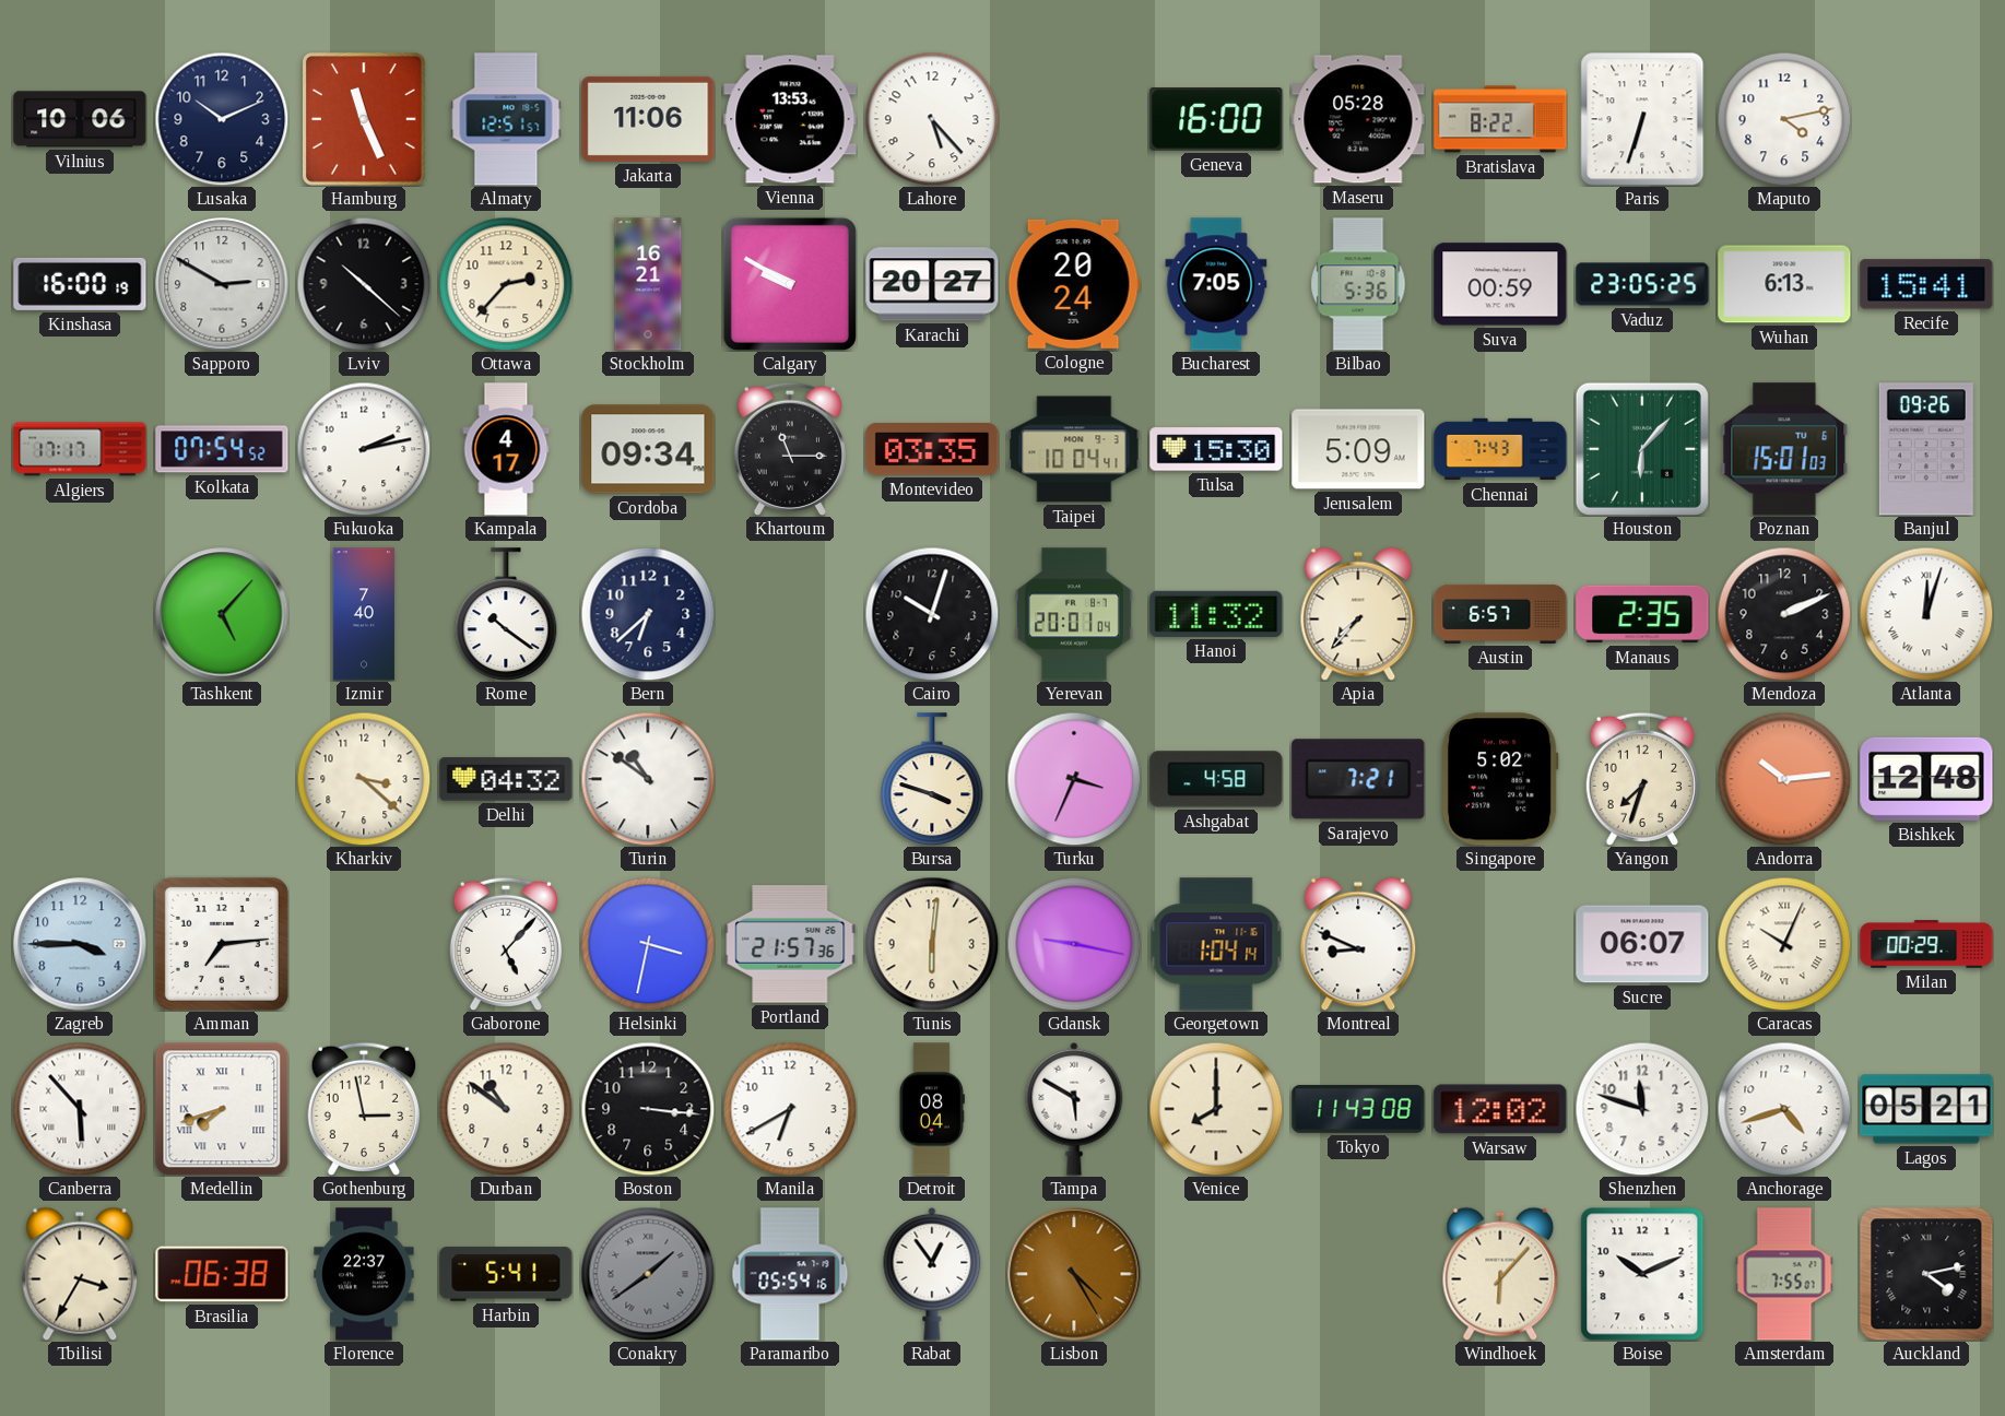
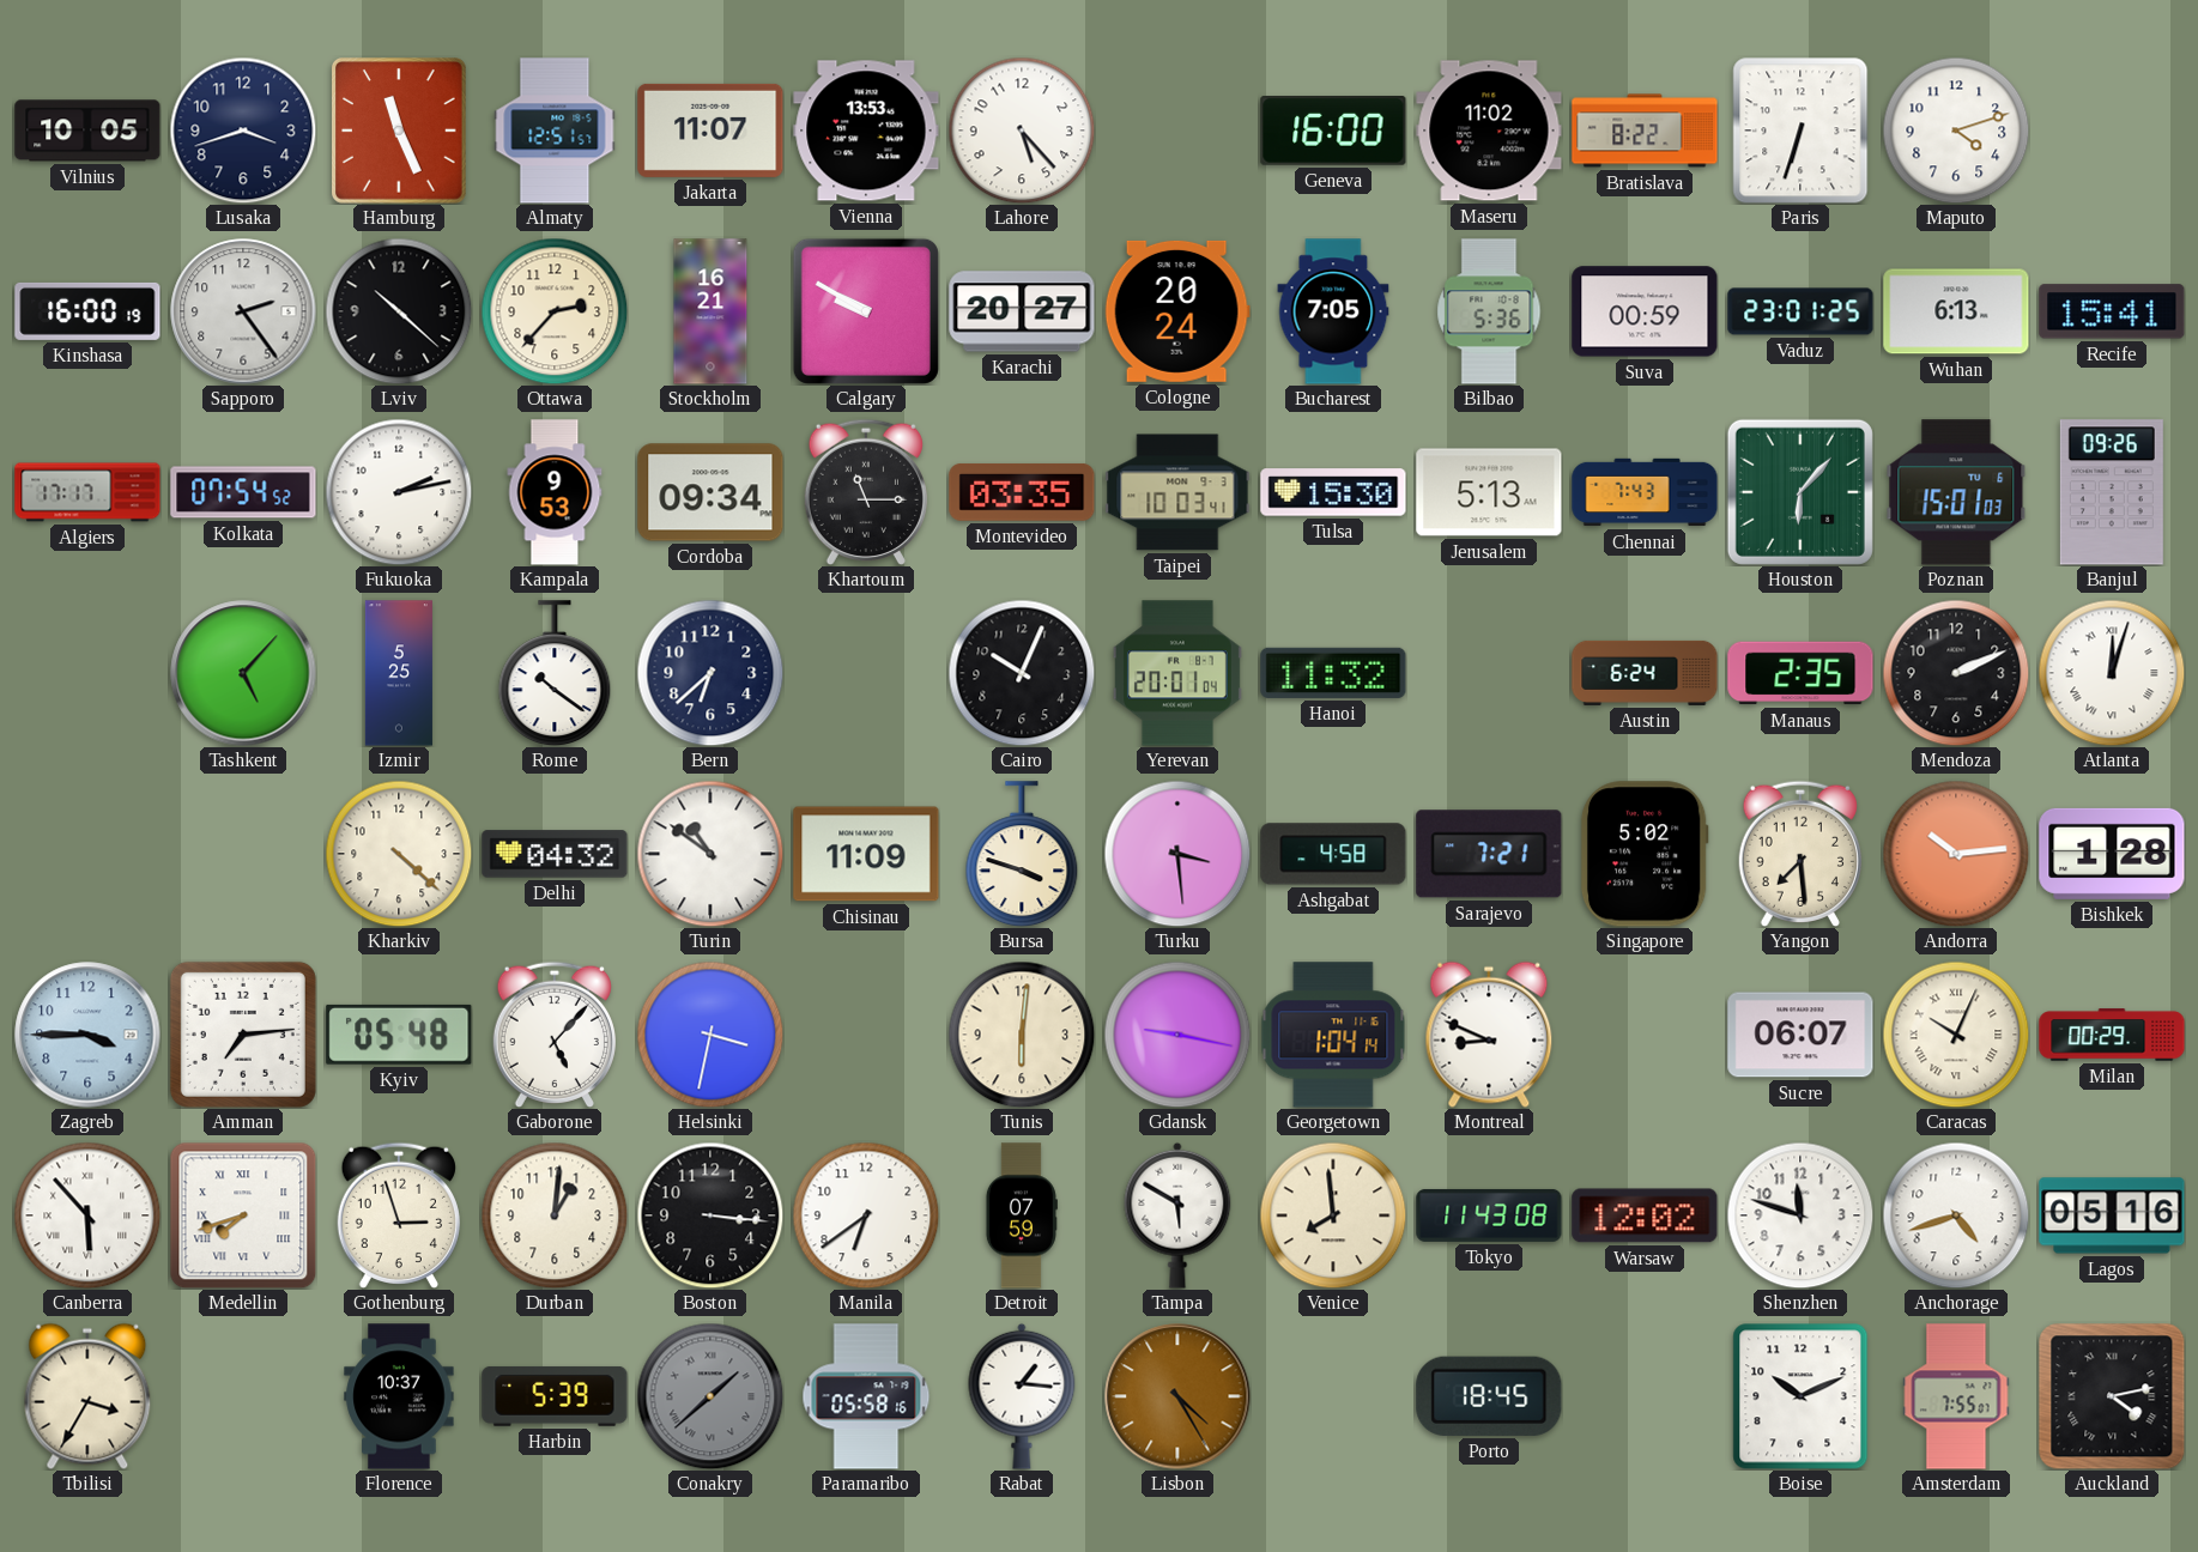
Vilnius: 10:06 -> 10:05 (87, 131)
Lusaka: 10:11 -> 3:42 (243, 131)
Jakarta: 11:06 -> 11:07 (710, 131)
Maseru: 05:28 -> 11:02 (1489, 131)
Maputo: 4:13 -> 4:12 (1956, 131)
Sapporo: 2:50 -> 2:24 (243, 311)
Vaduz: 23:05 -> 23:01 (1800, 311)
Kampala: 4:17 -> 9:53 (555, 492)
Taipei: 10:04 -> 10:03 (1177, 492)
Jerusalem: 5:09 -> 5:13 (1489, 492)
Izmir: 7:40 -> 5:25 (399, 673)
Cairo: 10:03 -> 10:04 (1022, 673)
Apia: 7:37 -> none (1358, 614)
Austin: 6:57 -> 6:24 (1645, 673)
Kharkiv: 3:22 -> 4:22 (399, 854)
Chisinau: none -> 11:09 (866, 854)
Turku: 3:34 -> 3:29 (1177, 854)
Yangon: 7:33 -> 7:29 (1800, 853)
Bishkek: 12:48 -> 1:28 (2112, 854)
Kyiv: none -> 05:48 (399, 1035)
Portland: 21:57 -> none (790, 944)
Gothenburg: 2:58 -> 2:57 (399, 1214)
Durban: 10:51 -> 1:01 (555, 1215)
Manila: 6:40 -> 6:39 (866, 1215)
Detroit: 08:04 -> 07:59 (1021, 1215)
Venice: 8:00 -> 7:59 (1333, 1215)
Lagos: 05:21 -> 05:16 (2112, 1215)
Brasilia: 06:38 -> none (222, 1274)
Florence: 22:37 -> 10:37 (399, 1396)
Harbin: 5:41 -> 5:39 (555, 1396)
Conakry: 1:39 -> 1:38 (710, 1396)
Paramaribo: 05:54 -> 05:58 (866, 1396)
Rabat: 12:54 -> 1:16 (1022, 1396)
Porto: none -> 18:45 (1489, 1396)
Windhoek: 6:07 -> none (1500, 1274)
